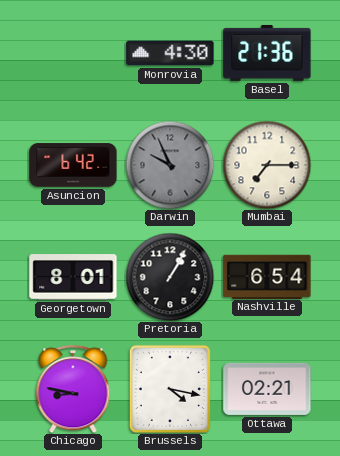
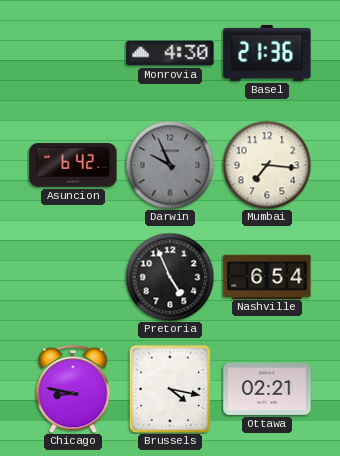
Mumbai: 7:15 -> 7:16 (267, 165)
Georgetown: 8:01 -> none (73, 277)
Pretoria: 1:05 -> 4:56 (170, 277)
